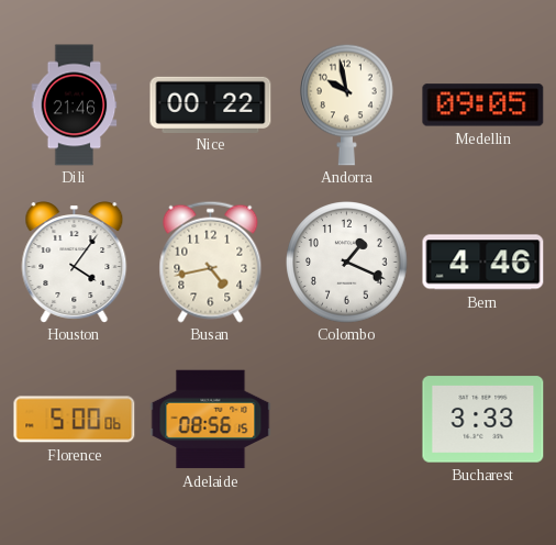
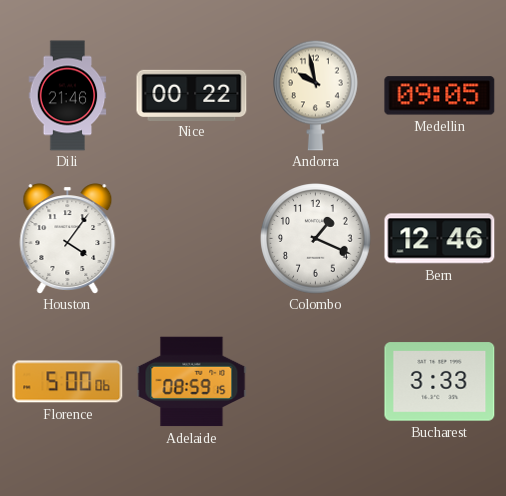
Busan: 4:43 -> none (211, 262)
Bern: 4:46 -> 12:46 (440, 239)
Adelaide: 08:56 -> 08:59 (192, 382)
